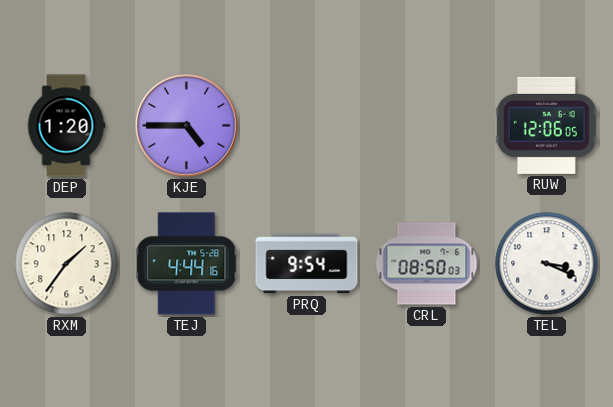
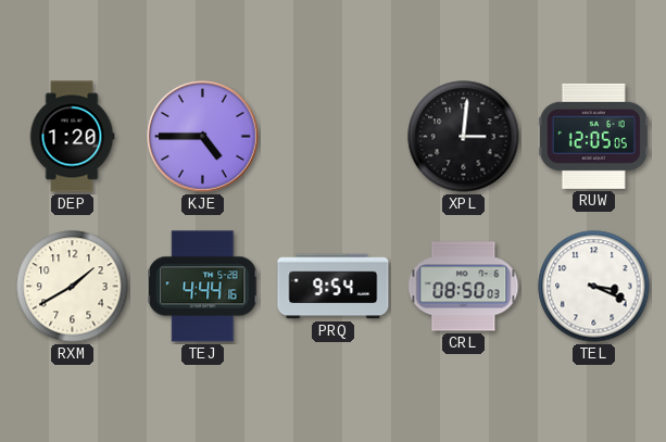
XPL: none -> 3:01 (464, 137)
RUW: 12:06 -> 12:05 (593, 136)
RXM: 1:36 -> 1:40 (73, 287)
